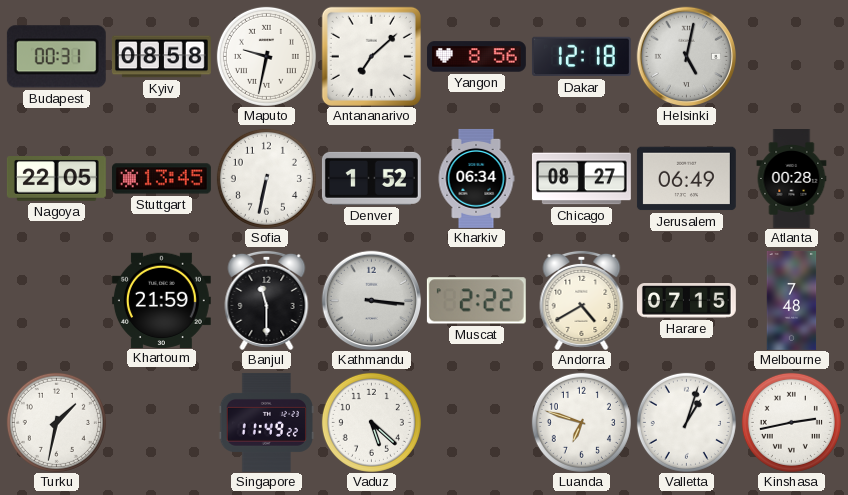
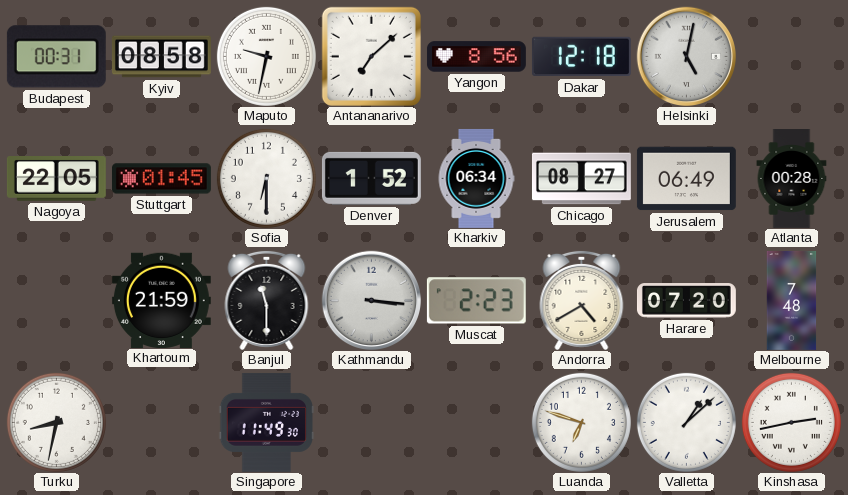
Stuttgart: 13:45 -> 01:45 (161, 179)
Sofia: 6:32 -> 6:30 (266, 178)
Muscat: 2:22 -> 2:23 (476, 301)
Harare: 07:15 -> 07:20 (686, 301)
Turku: 1:32 -> 8:32 (56, 422)
Singapore: 11:49:22 -> 11:49:30 (267, 422)
Vaduz: 5:22 -> none (371, 422)
Valletta: 1:03 -> 1:08 (686, 422)
